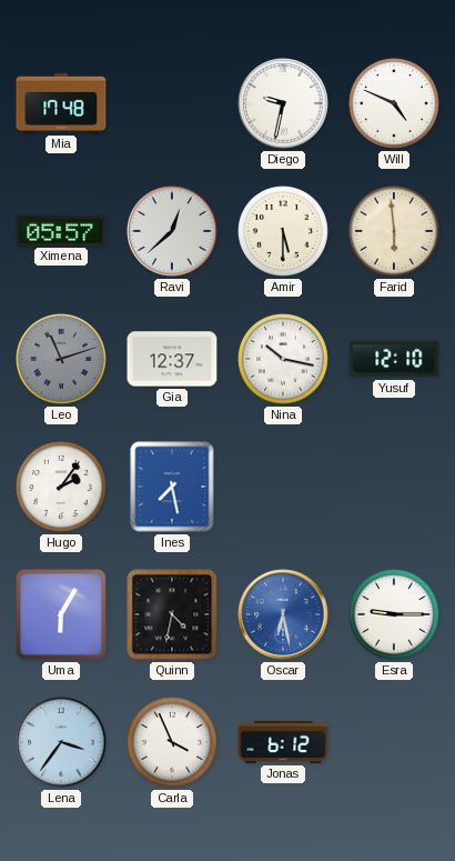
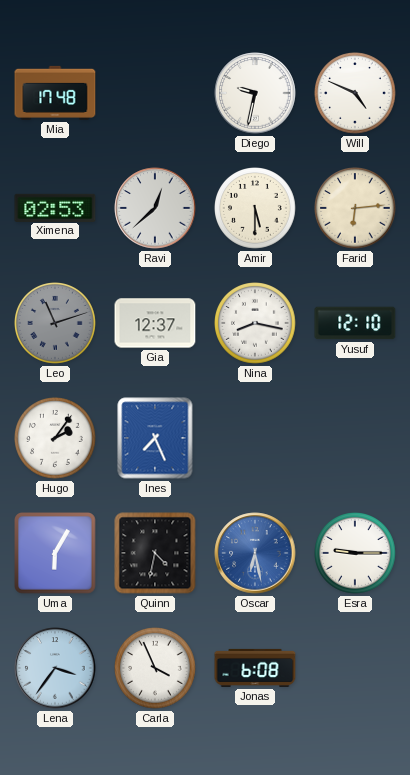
Ximena: 05:57 -> 02:53 (55, 207)
Farid: 5:59 -> 6:14 (356, 209)
Nina: 10:17 -> 8:17 (256, 324)
Ines: 7:28 -> 7:26 (155, 438)
Jonas: 6:12 -> 6:08 (255, 668)
